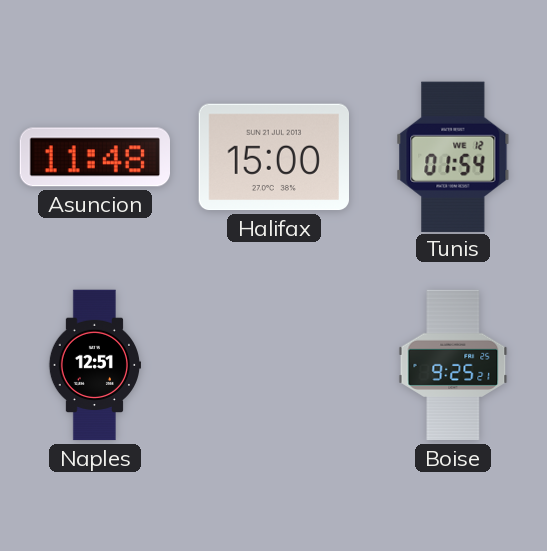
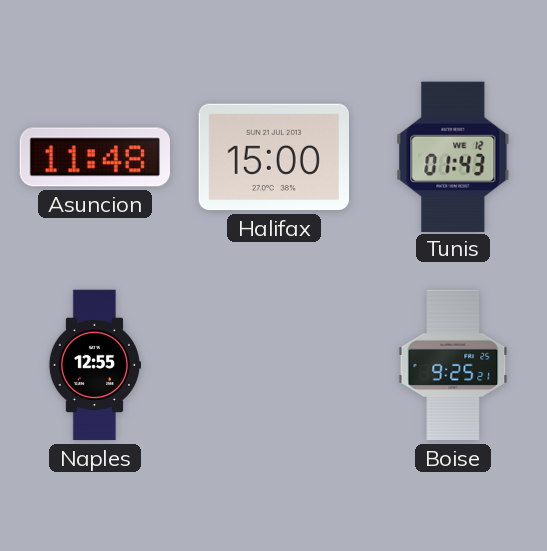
Tunis: 01:54 -> 01:43 (453, 156)
Naples: 12:51 -> 12:55 (94, 365)
